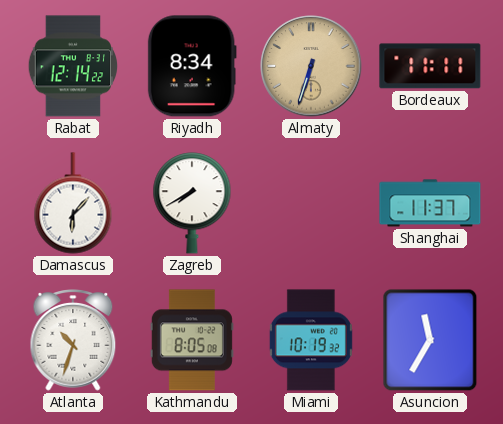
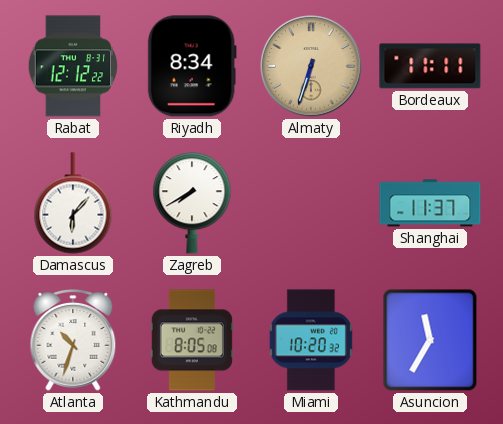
Rabat: 12:14 -> 12:12 (72, 66)
Miami: 10:19 -> 10:20 (311, 340)
